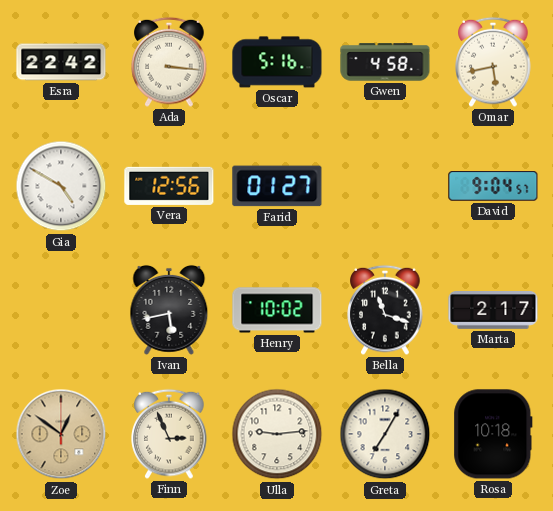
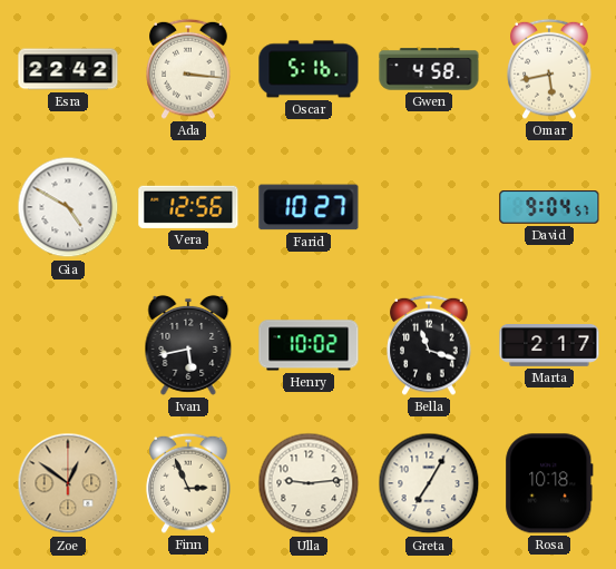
Farid: 01:27 -> 10:27 (309, 207)
